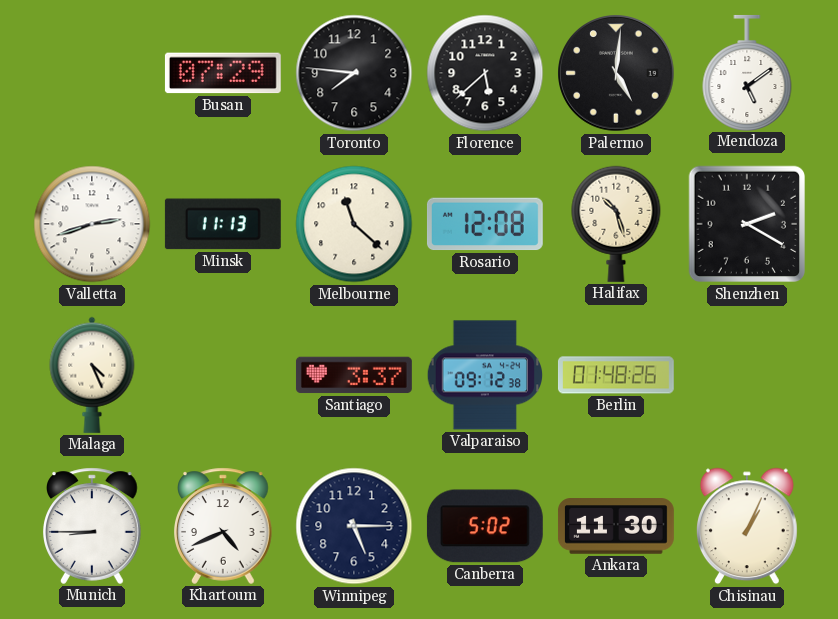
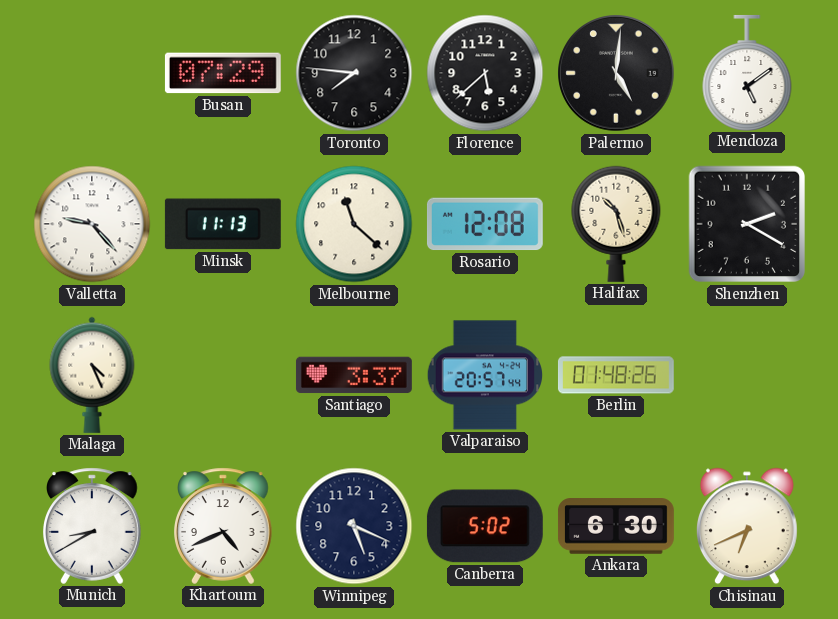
Valletta: 2:42 -> 9:23 (92, 224)
Valparaiso: 09:12 -> 20:57 (484, 375)
Munich: 8:45 -> 8:40 (93, 526)
Winnipeg: 5:15 -> 5:19 (354, 526)
Ankara: 11:30 -> 6:30 (616, 526)
Chisinau: 1:04 -> 6:41 (747, 526)
